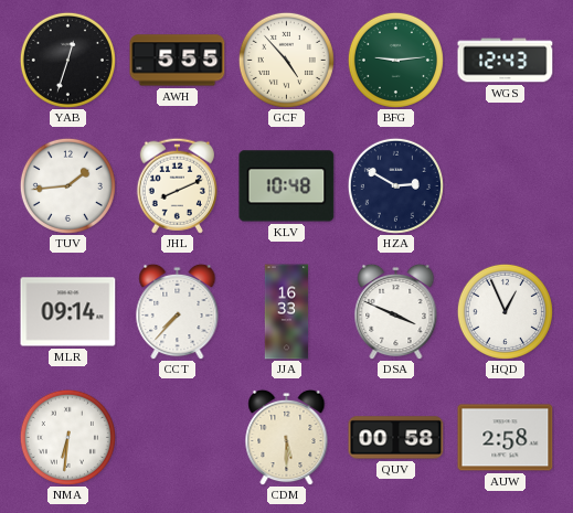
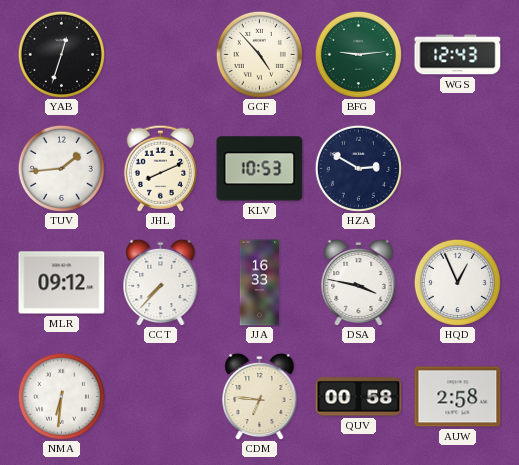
AWH: 5:55 -> none (178, 61)
KLV: 10:48 -> 10:53 (260, 169)
MLR: 09:14 -> 09:12 (62, 283)
DSA: 3:49 -> 3:47 (359, 282)
CDM: 5:30 -> 6:46 (260, 396)
